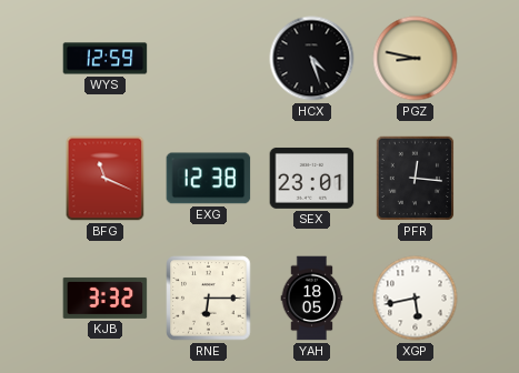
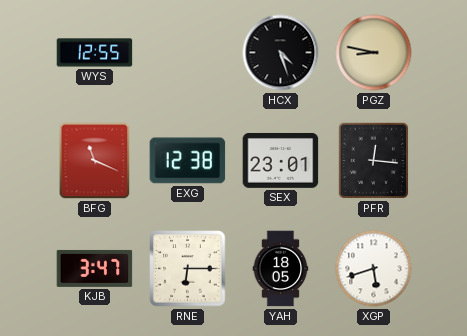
WYS: 12:59 -> 12:55 (95, 53)
KJB: 3:32 -> 3:47 (95, 268)
XGP: 5:43 -> 5:42 (374, 269)
